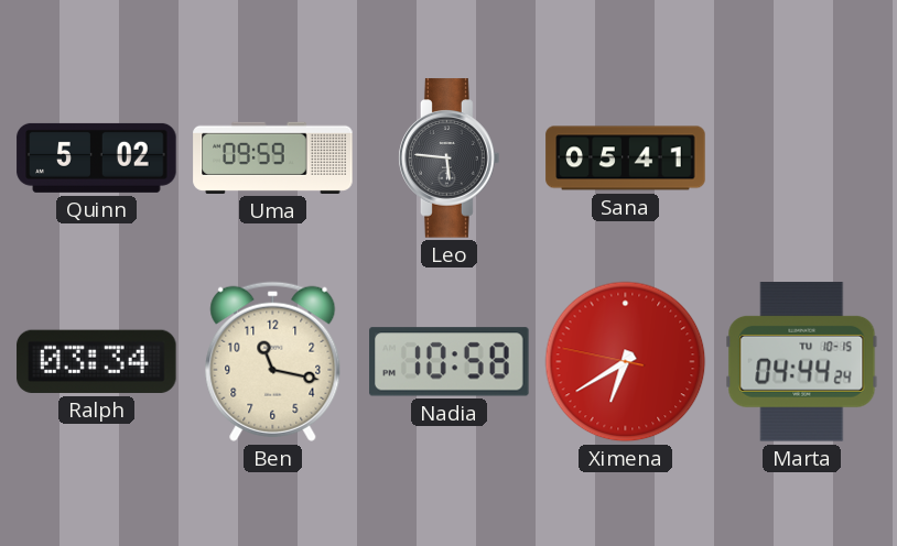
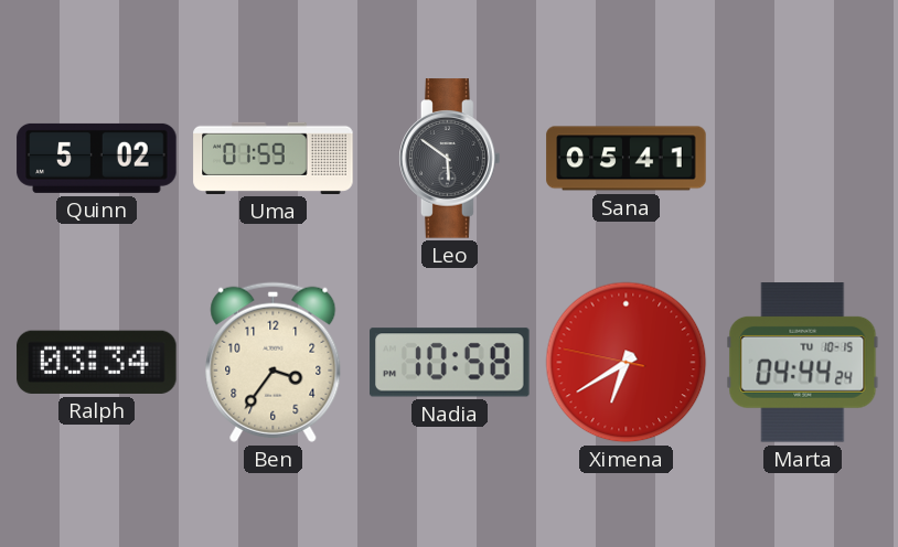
Uma: 09:59 -> 01:59 (274, 158)
Leo: 5:46 -> 5:51 (450, 159)
Ben: 11:17 -> 3:36 (274, 362)
